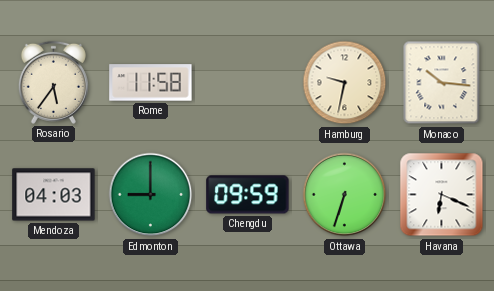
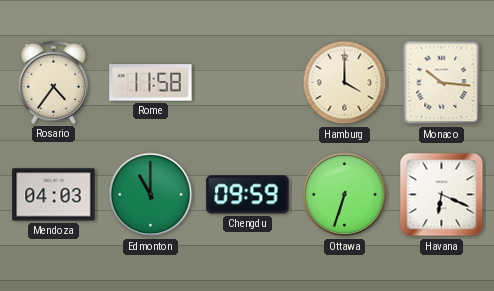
Rosario: 5:36 -> 4:36 (53, 82)
Hamburg: 9:32 -> 4:00 (345, 83)
Edmonton: 9:00 -> 11:00 (151, 195)
